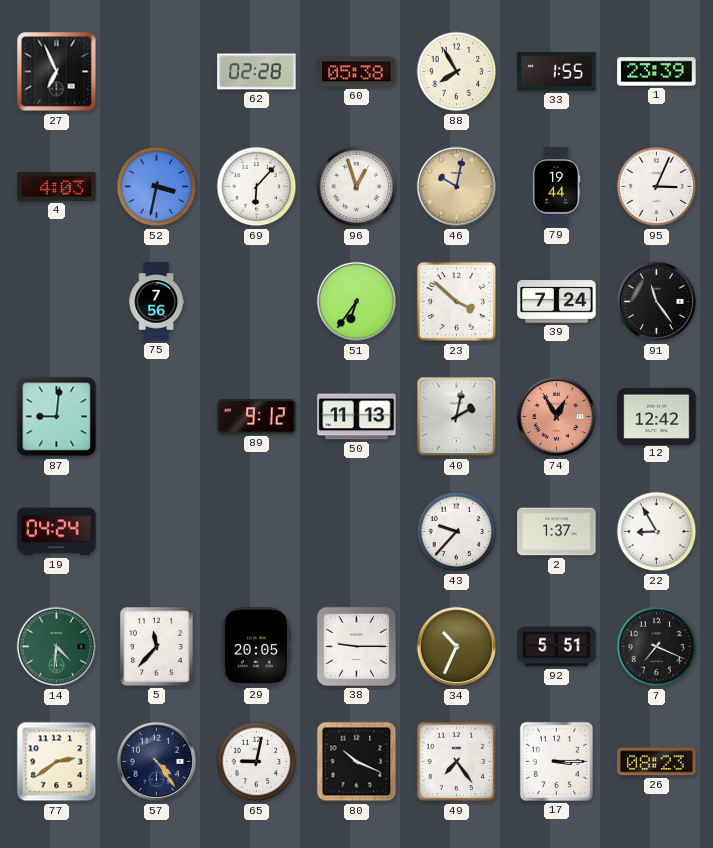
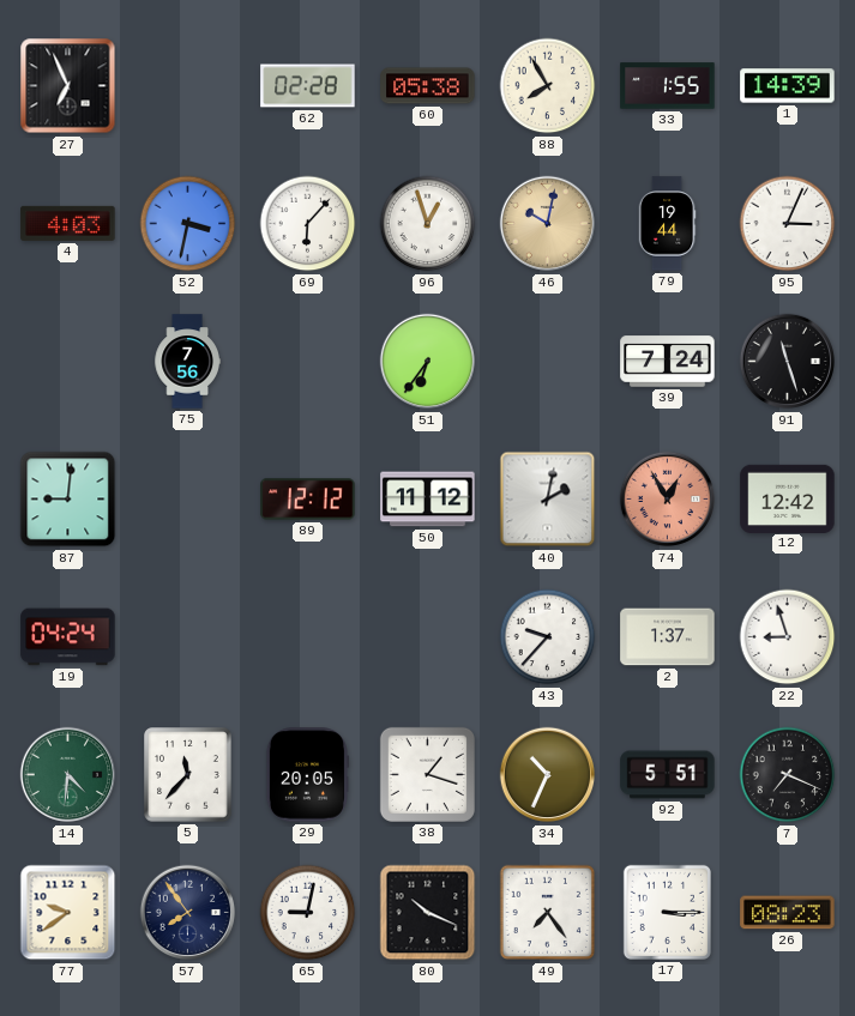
1: 23:39 -> 14:39 (788, 86)
23: 3:52 -> none (457, 302)
91: 11:24 -> 11:27 (788, 362)
89: 9:12 -> 12:12 (308, 500)
50: 11:13 -> 11:12 (428, 500)
22: 8:55 -> 8:57 (788, 637)
38: 9:15 -> 1:18 (427, 774)
77: 2:39 -> 9:39 (68, 913)
57: 4:24 -> 7:54 (188, 913)
